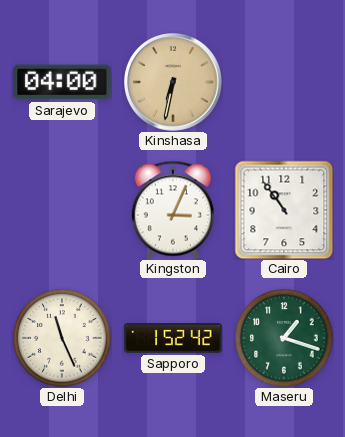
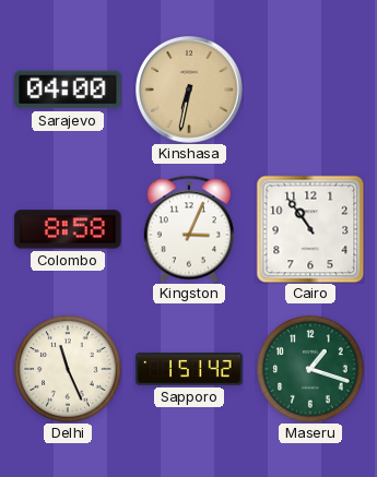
Colombo: none -> 8:58 (68, 229)
Sapporo: 1:52 -> 1:51 (189, 369)
